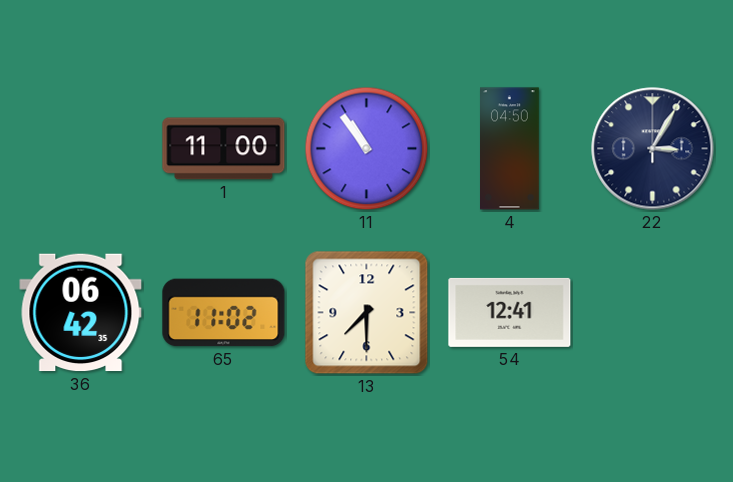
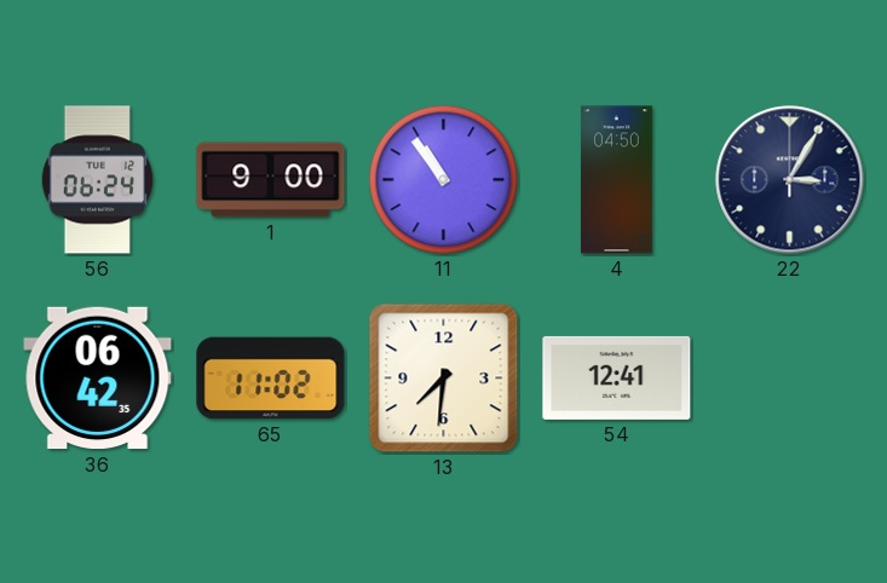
56: none -> 06:24 (97, 180)
1: 11:00 -> 9:00 (271, 180)
13: 7:30 -> 7:31 (444, 379)
